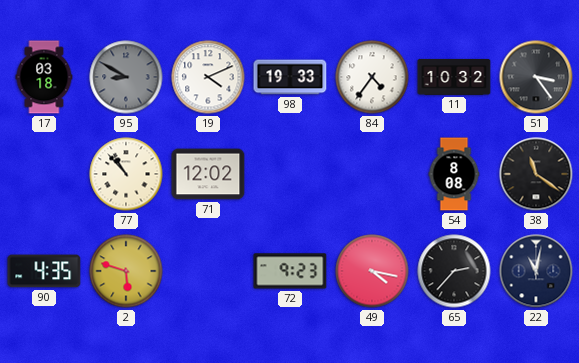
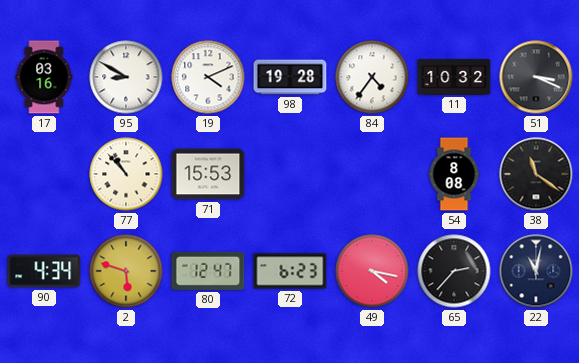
17: 03:18 -> 03:16 (44, 77)
95 dial: grey -> white (126, 77)
98: 19:33 -> 19:28 (290, 77)
51: 3:24 -> 3:19 (536, 77)
71: 12:02 -> 15:53 (208, 174)
90: 4:35 -> 4:34 (44, 271)
80: none -> 12:47 (208, 271)
72: 9:23 -> 6:23 (290, 271)
